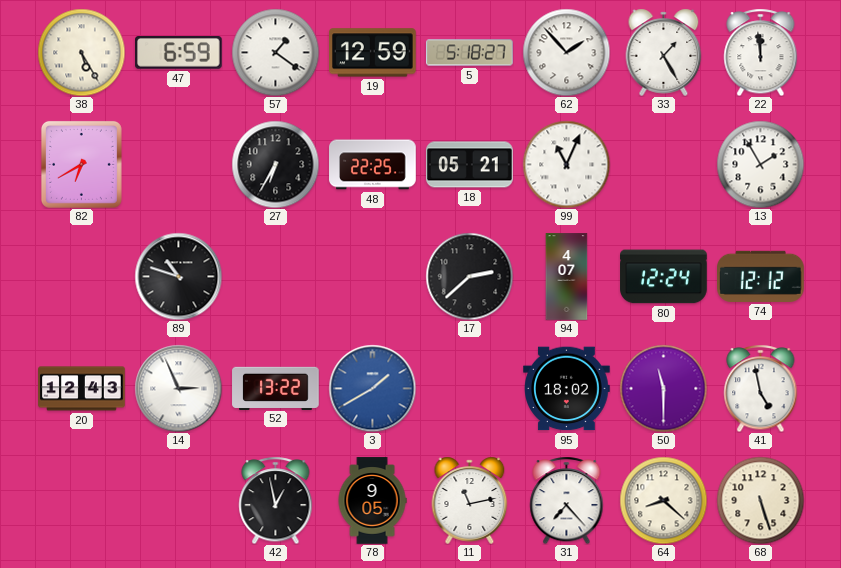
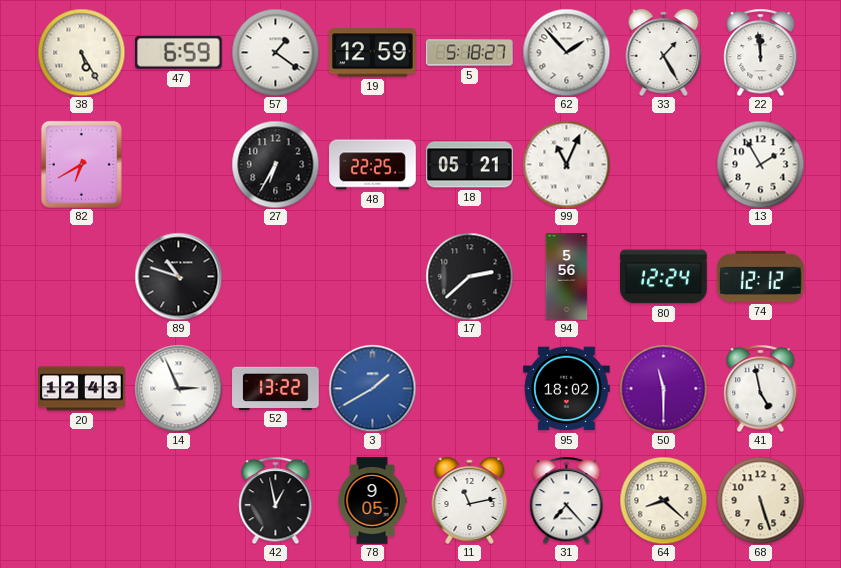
94: 4:07 -> 5:56 (567, 277)
